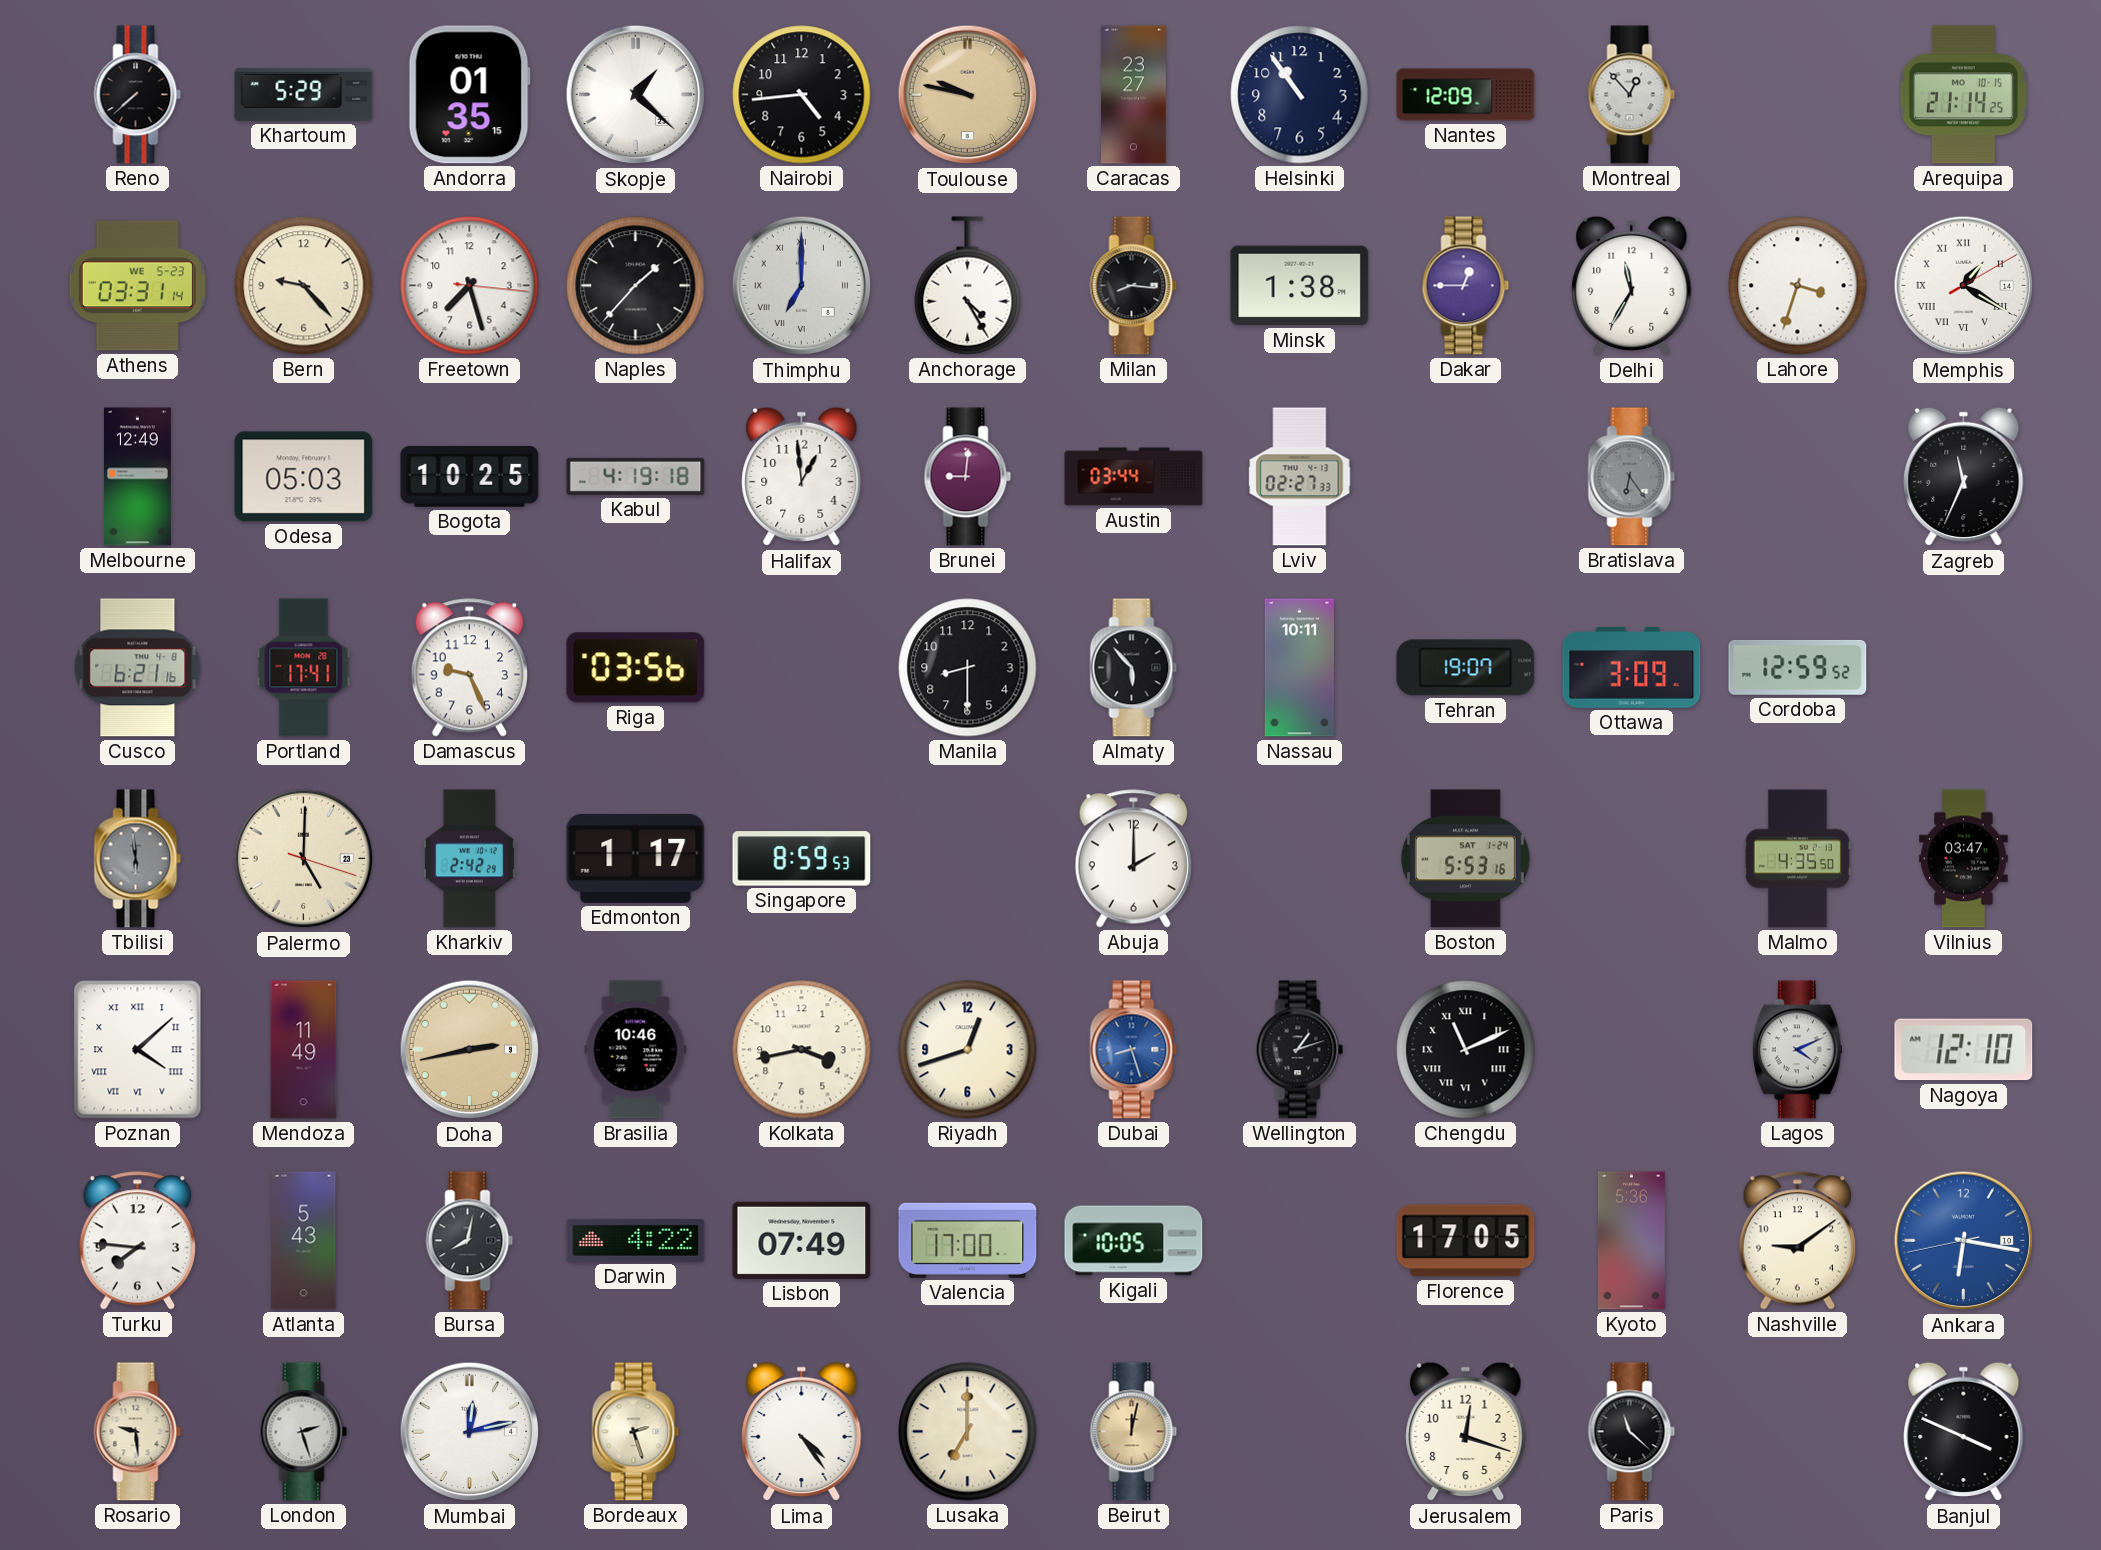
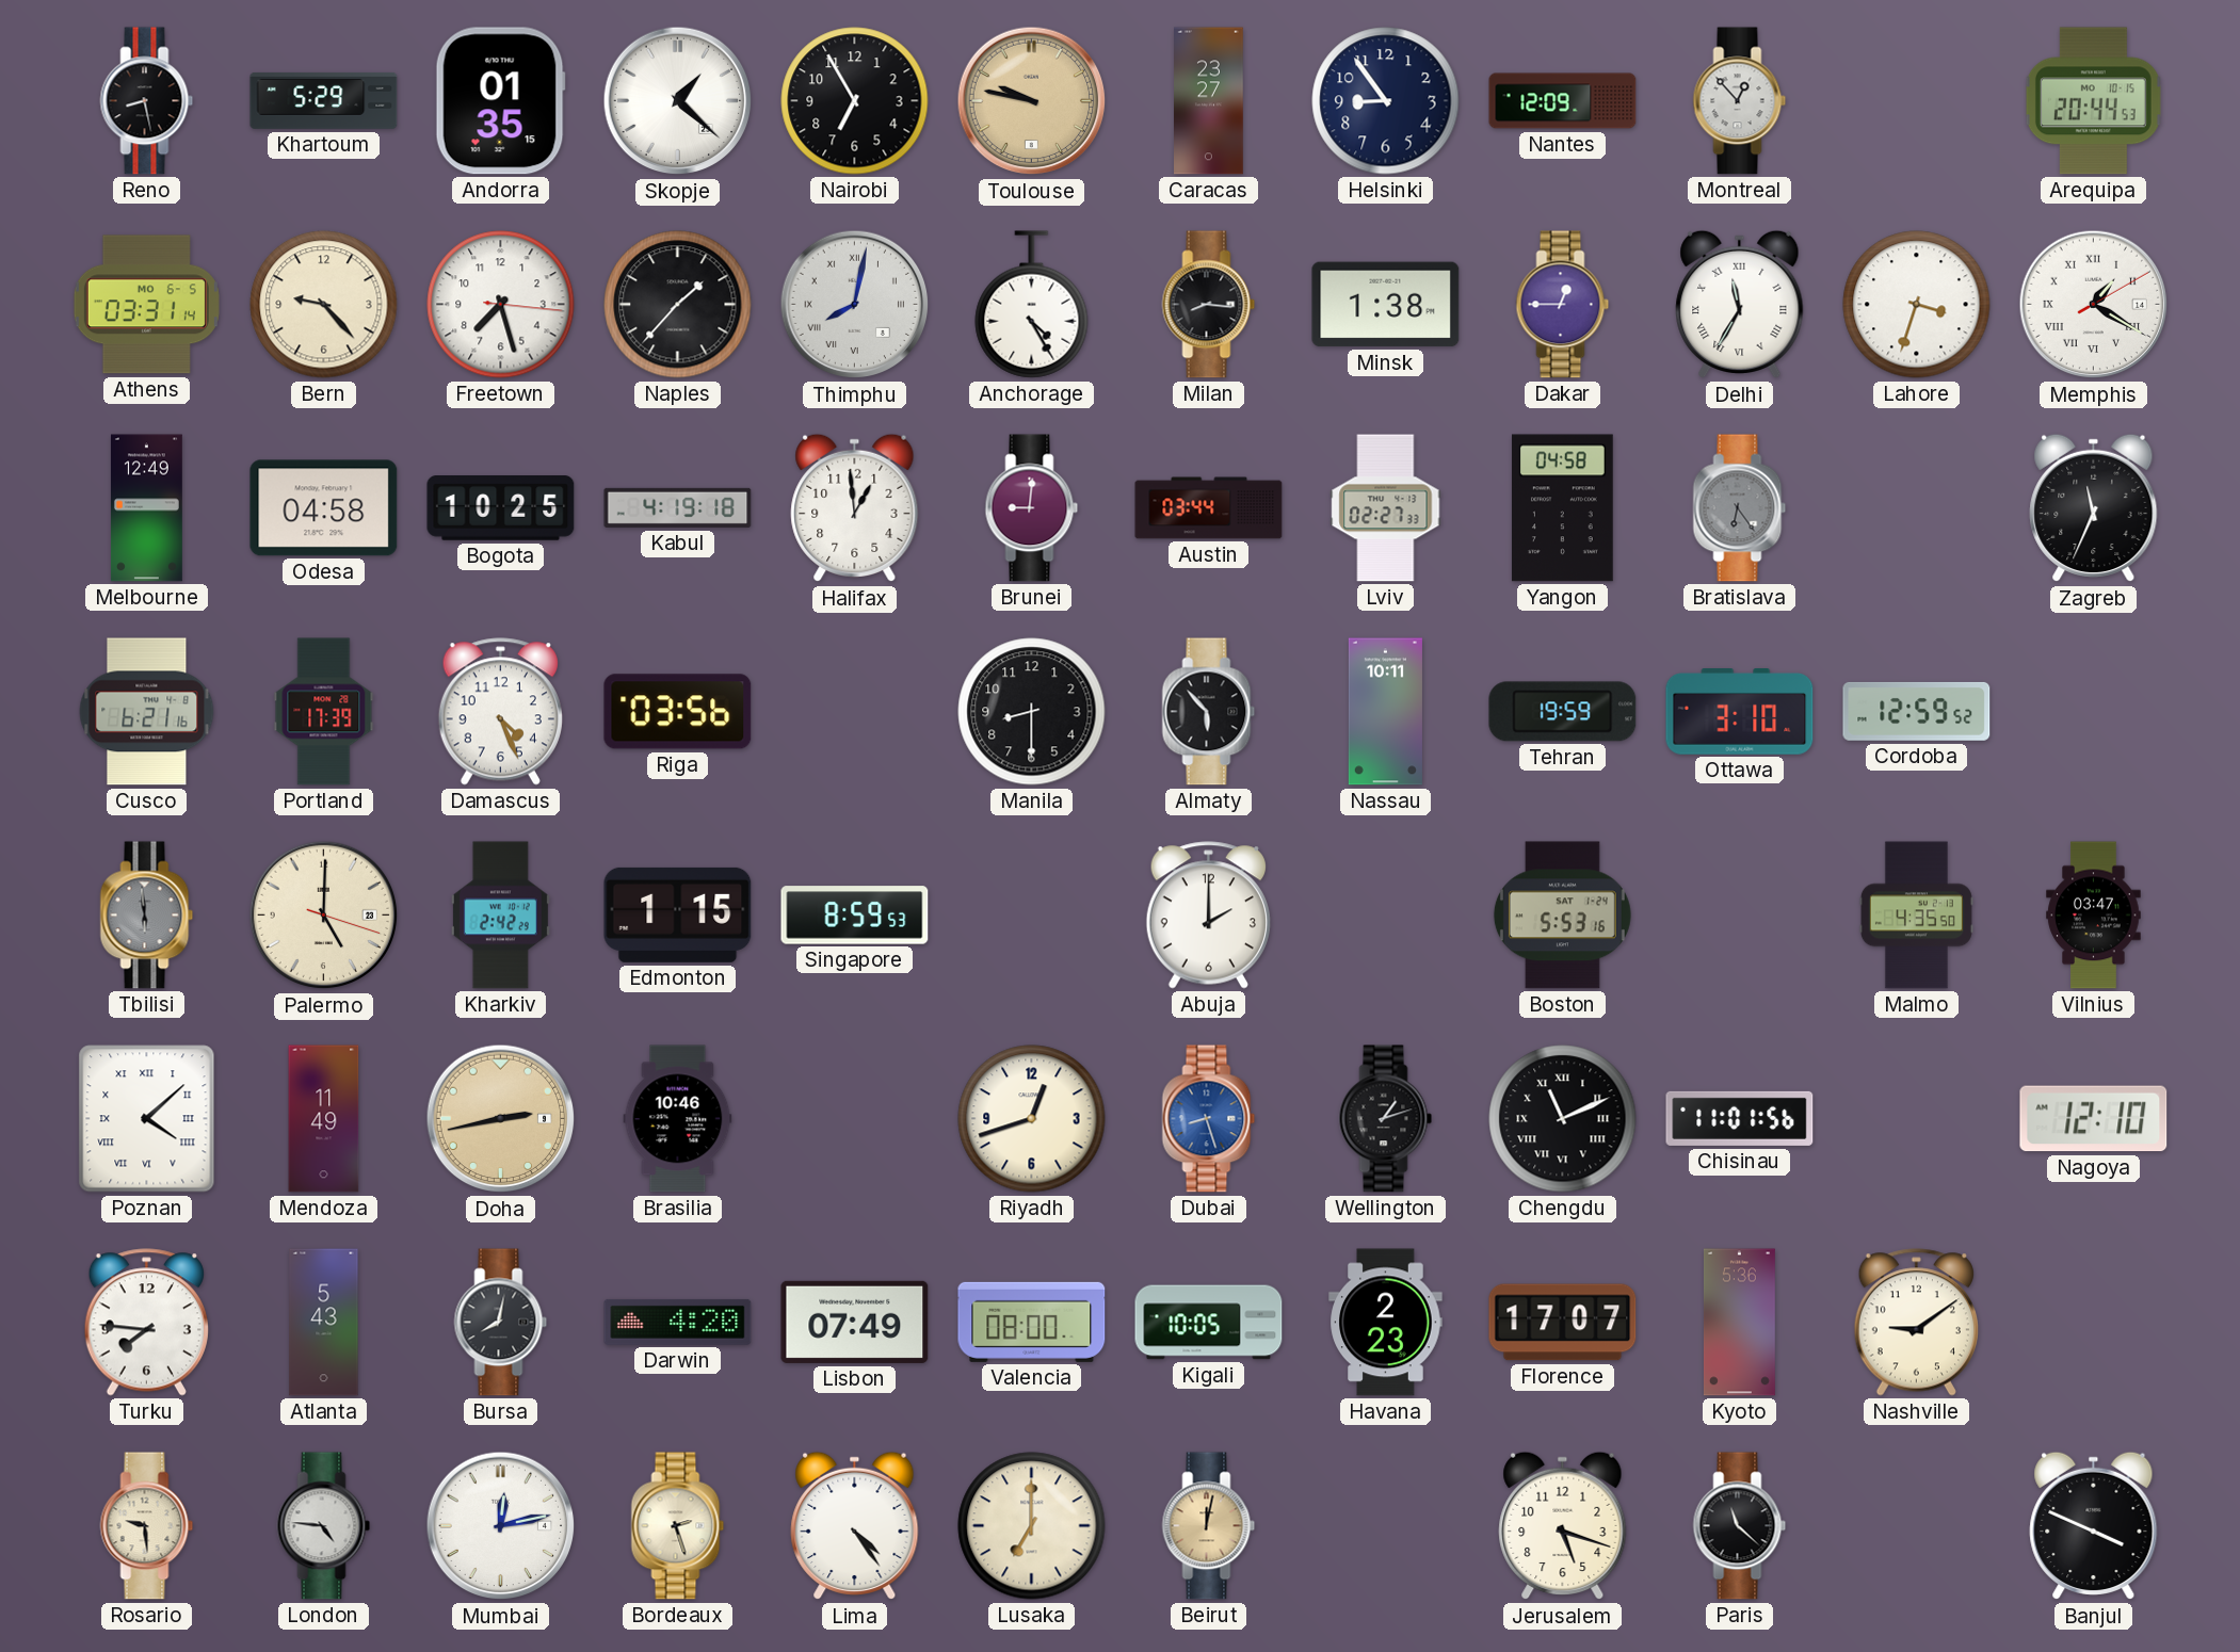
Reno: 7:38 -> 8:28 (147, 101)
Nairobi: 4:44 -> 6:55 (855, 101)
Helsinki: 10:54 -> 8:54 (1386, 101)
Arequipa: 21:14 -> 20:44 (2093, 101)
Athens date: WE 5-23 -> MO 6-5 (146, 305)
Thimphu: 7:00 -> 8:02 (855, 305)
Delhi numerals: Arabic -> Roman (1740, 305)
Odesa: 05:03 -> 04:58 (324, 508)
Yangon: none -> 04:58 (1562, 508)
Portland: 17:41 -> 17:39 (324, 712)
Damascus: 9:26 -> 4:26 (500, 712)
Tehran: 19:07 -> 19:59 (1563, 712)
Ottawa: 3:09 -> 3:10 (1740, 712)
Edmonton: 1:17 -> 1:15 (678, 914)
Kolkata: 3:43 -> none (802, 1050)
Chisinau: none -> 11:01 (1740, 1118)
Lagos: 4:11 -> none (1797, 1050)
Darwin: 4:22 -> 4:20 (678, 1322)
Valencia: 17:00 -> 08:00 (1032, 1322)
Havana: none -> 2:23 (1386, 1323)
Florence: 17:05 -> 17:07 (1563, 1323)
Ankara: 6:16 -> none (1964, 1241)
London: 2:27 -> 4:46 (324, 1526)
Jerusalem: 12:18 -> 5:18 (1563, 1526)
